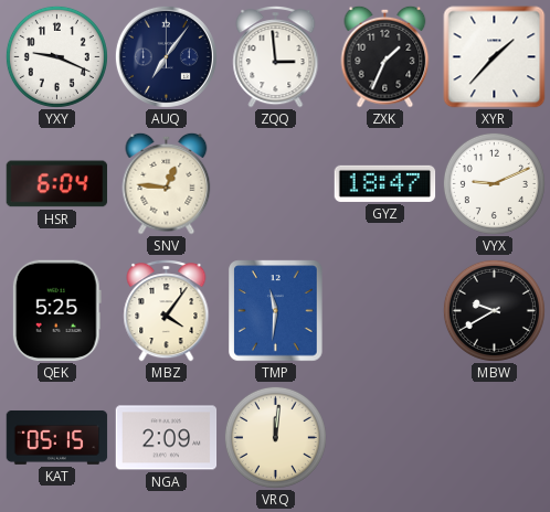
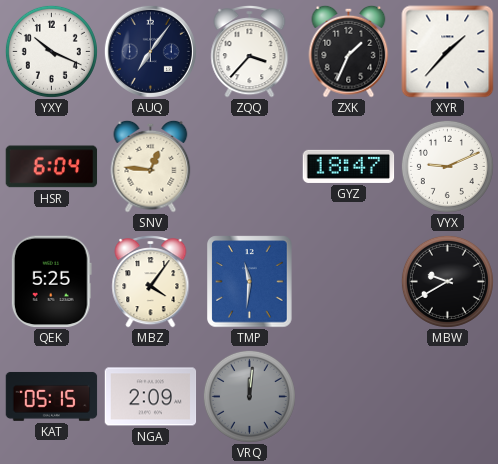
YXY: 9:19 -> 10:19 (51, 51)
ZQQ: 2:59 -> 3:37 (250, 52)
VRQ dial: cream -> grey (249, 396)
